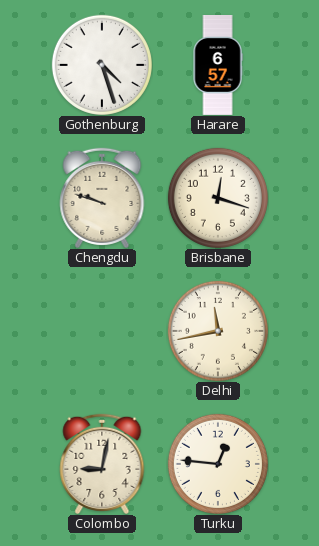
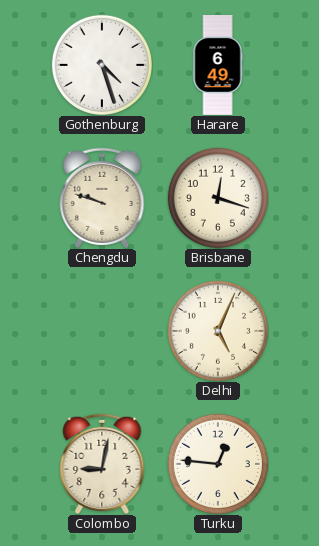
Harare: 6:57 -> 6:49 (218, 66)
Delhi: 11:43 -> 5:04 (218, 331)
